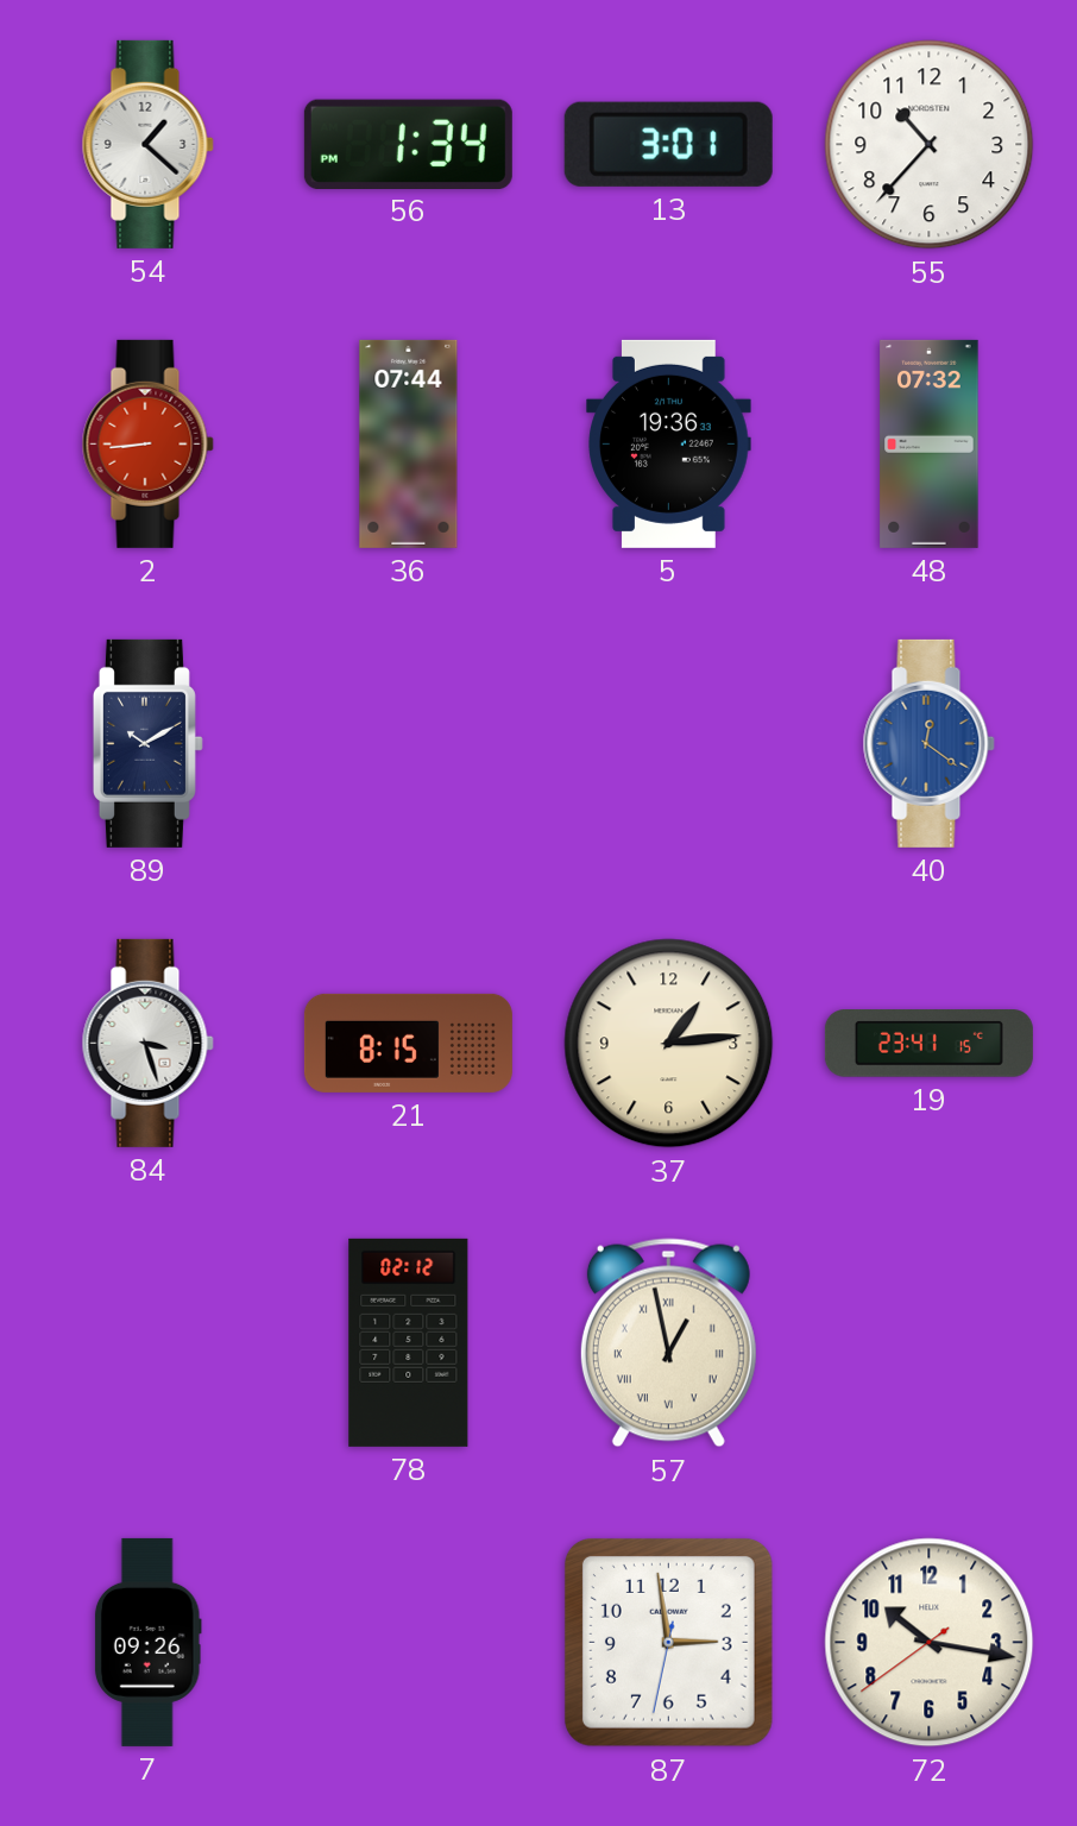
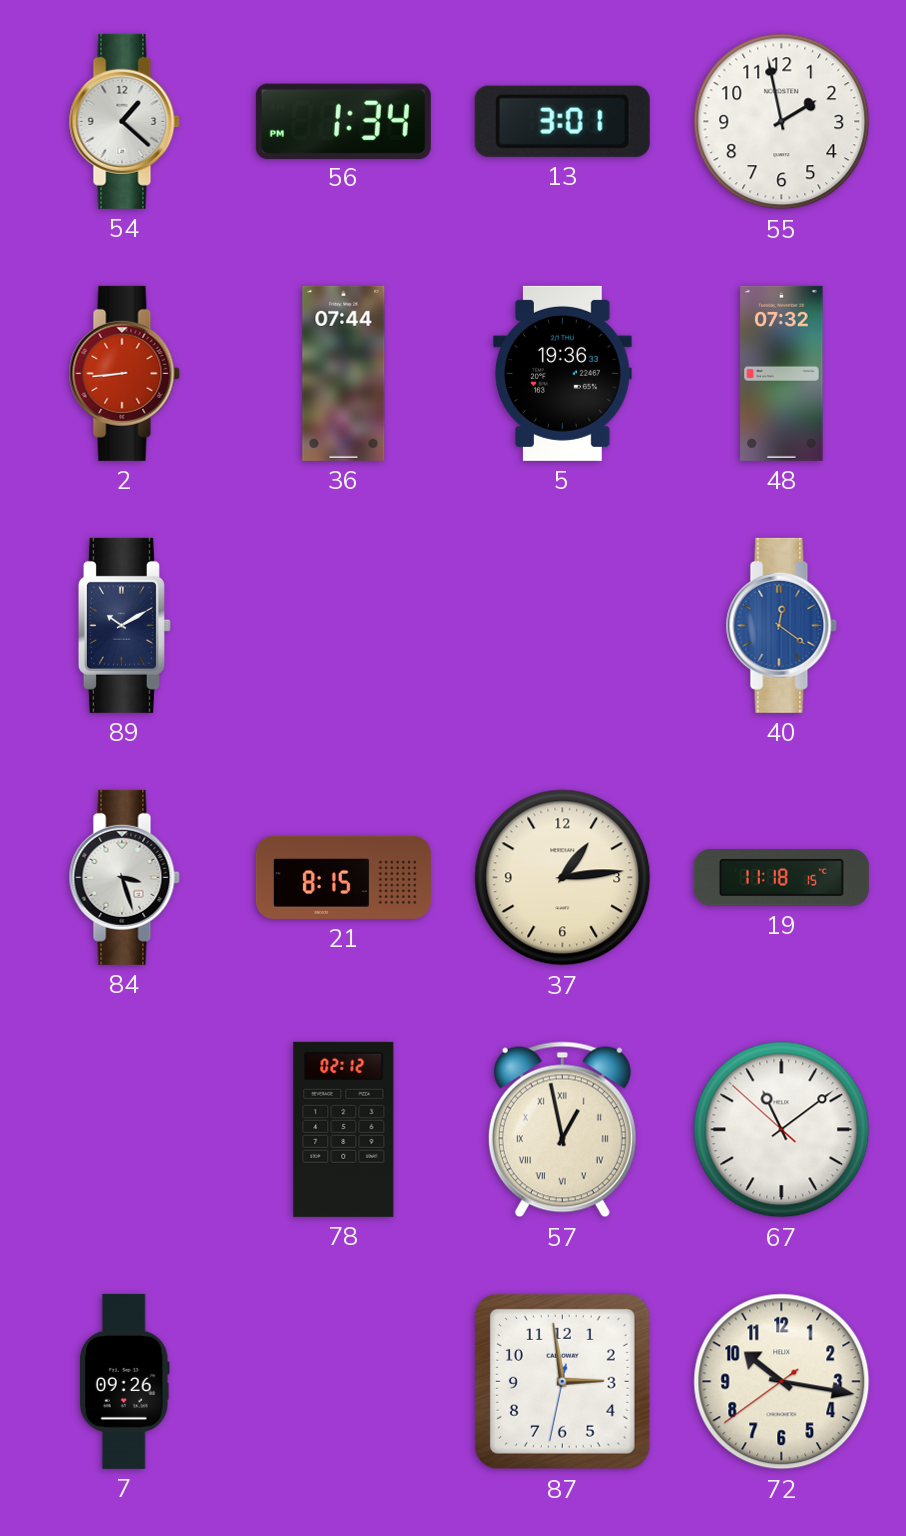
55: 10:37 -> 1:58 (782, 122)
19: 23:41 -> 11:18 (781, 878)
67: none -> 11:08 (782, 1130)
